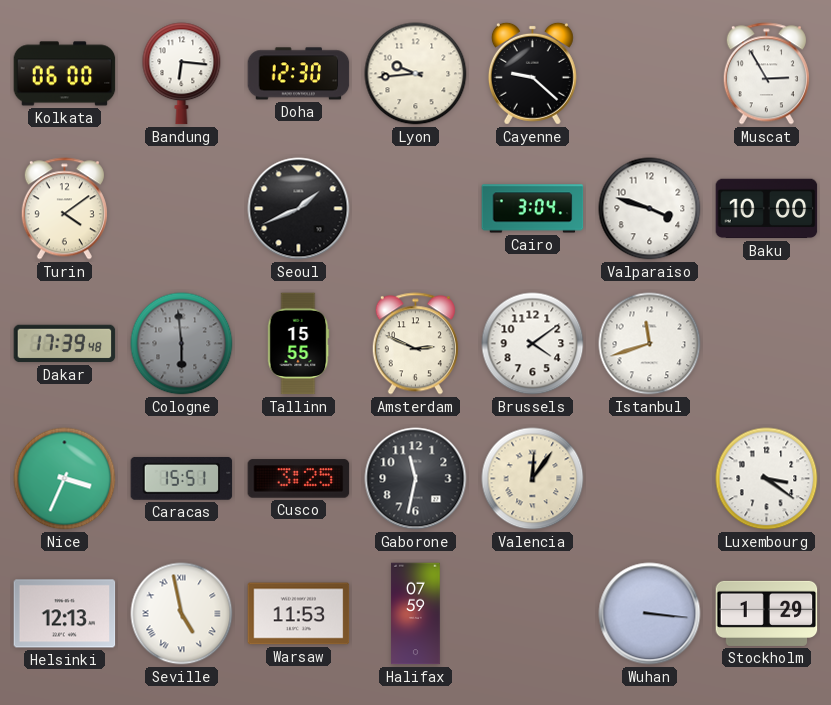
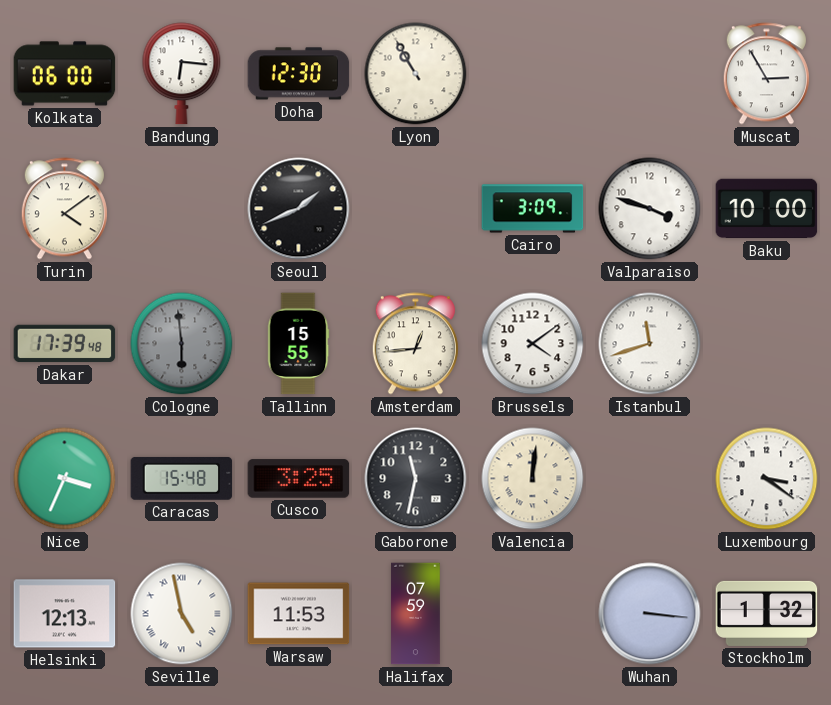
Lyon: 9:44 -> 10:55 (416, 74)
Cayenne: 9:22 -> none (532, 73)
Cairo: 3:04 -> 3:09 (533, 209)
Amsterdam: 2:49 -> 12:44 (415, 344)
Caracas: 15:51 -> 15:48 (182, 478)
Valencia: 12:06 -> 12:01 (533, 479)
Stockholm: 1:29 -> 1:32 (767, 613)
